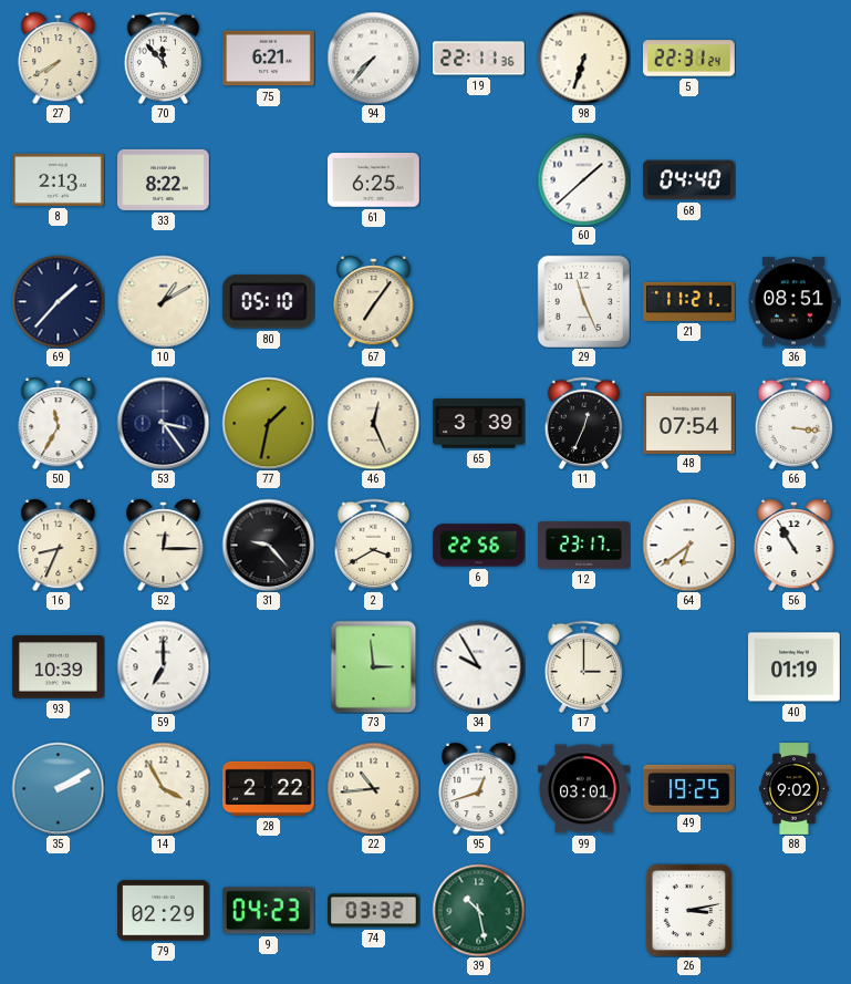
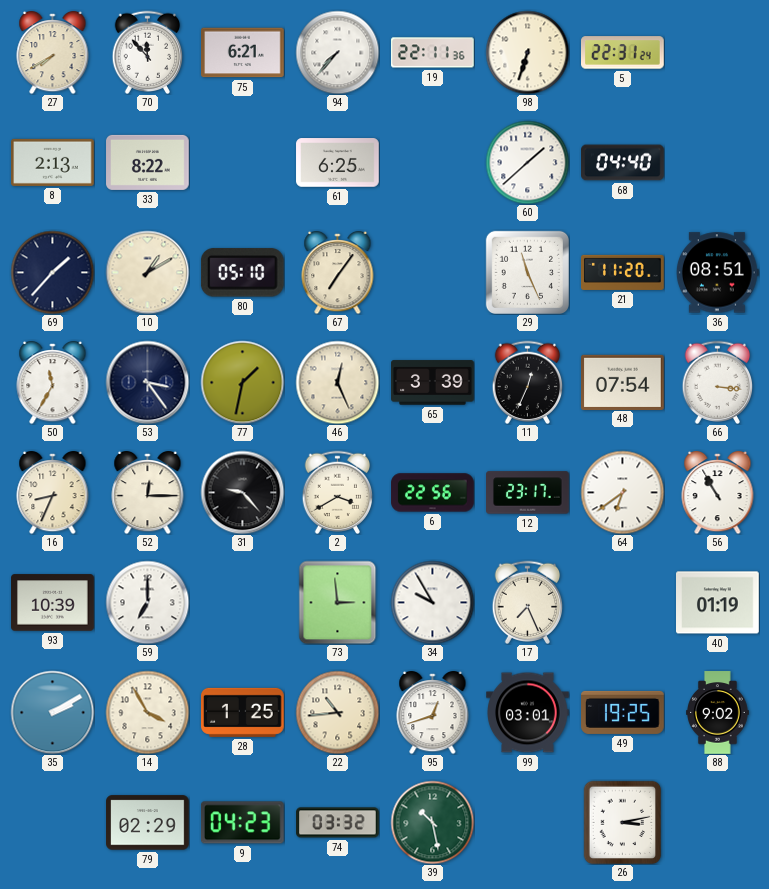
21: 11:21 -> 11:20 (623, 272)
17: 3:00 -> 7:26 (528, 602)
28: 2:22 -> 1:25 (243, 712)
